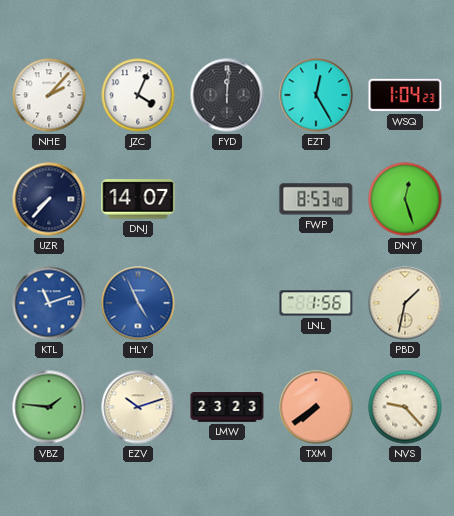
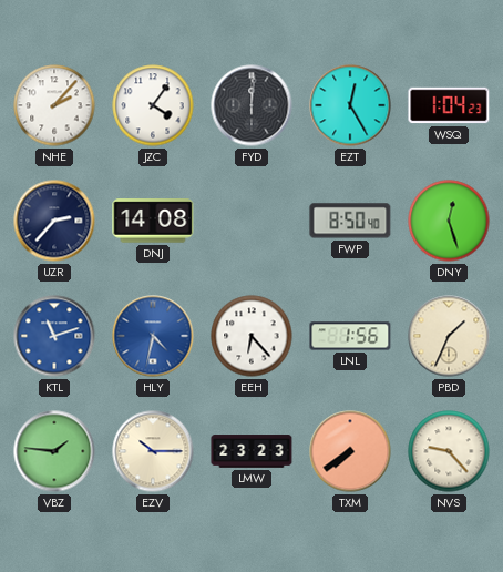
JZC: 4:04 -> 4:06 (153, 105)
UZR: 7:37 -> 2:37 (54, 221)
DNJ: 14:07 -> 14:08 (153, 221)
FWP: 8:53 -> 8:50 (350, 221)
HLY: 4:56 -> 4:32 (153, 336)
EEH: none -> 6:23 (251, 336)
PBD: 1:32 -> 1:34 (449, 336)
EZV: 10:12 -> 10:15 (153, 451)
